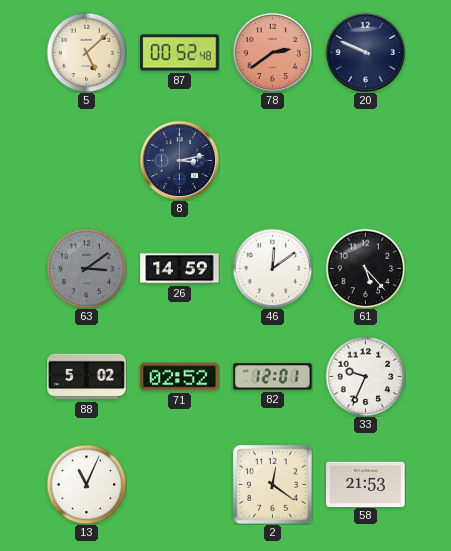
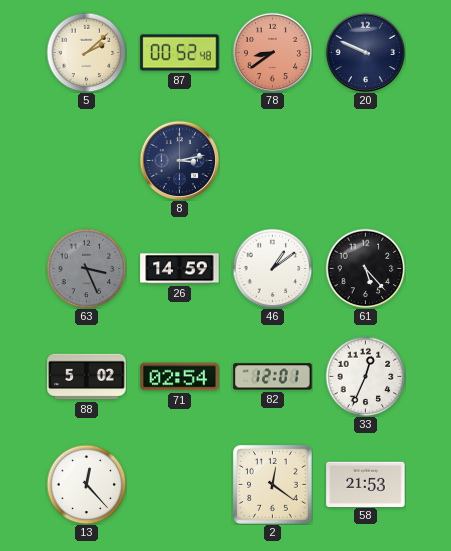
5: 5:08 -> 2:08 (86, 52)
78: 2:39 -> 8:39 (272, 52)
63: 3:09 -> 3:26 (86, 268)
46: 12:09 -> 1:09 (272, 268)
71: 02:52 -> 02:54 (180, 377)
33: 9:34 -> 12:34 (365, 376)
13: 11:04 -> 12:23 (86, 484)
